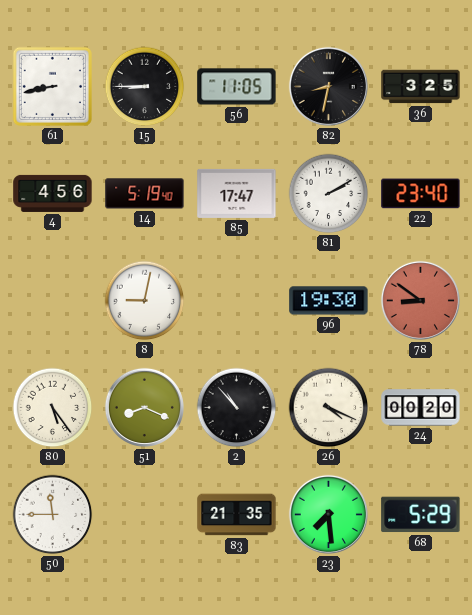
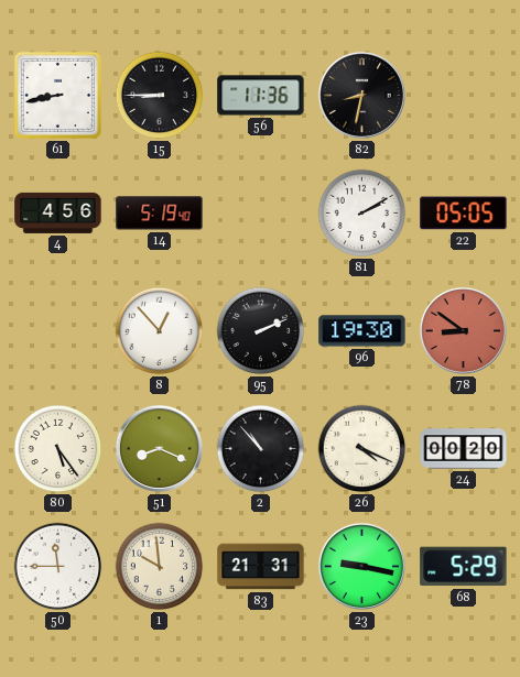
56: 11:05 -> 11:36 (261, 96)
36: 3:25 -> none (421, 87)
85: 17:47 -> none (237, 193)
22: 23:40 -> 05:05 (464, 214)
8: 9:02 -> 12:53 (160, 331)
95: none -> 2:11 (261, 331)
1: none -> 9:59 (160, 567)
83: 21:35 -> 21:31 (261, 567)
23: 7:29 -> 9:17 (361, 566)
